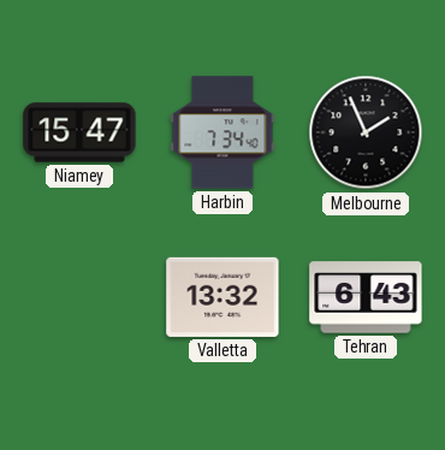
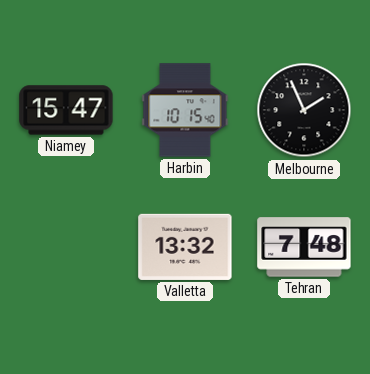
Harbin: 7:34 -> 10:15 (185, 110)
Tehran: 6:43 -> 7:48 (304, 247)
